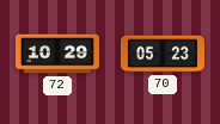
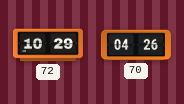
70: 05:23 -> 04:26 (136, 45)
